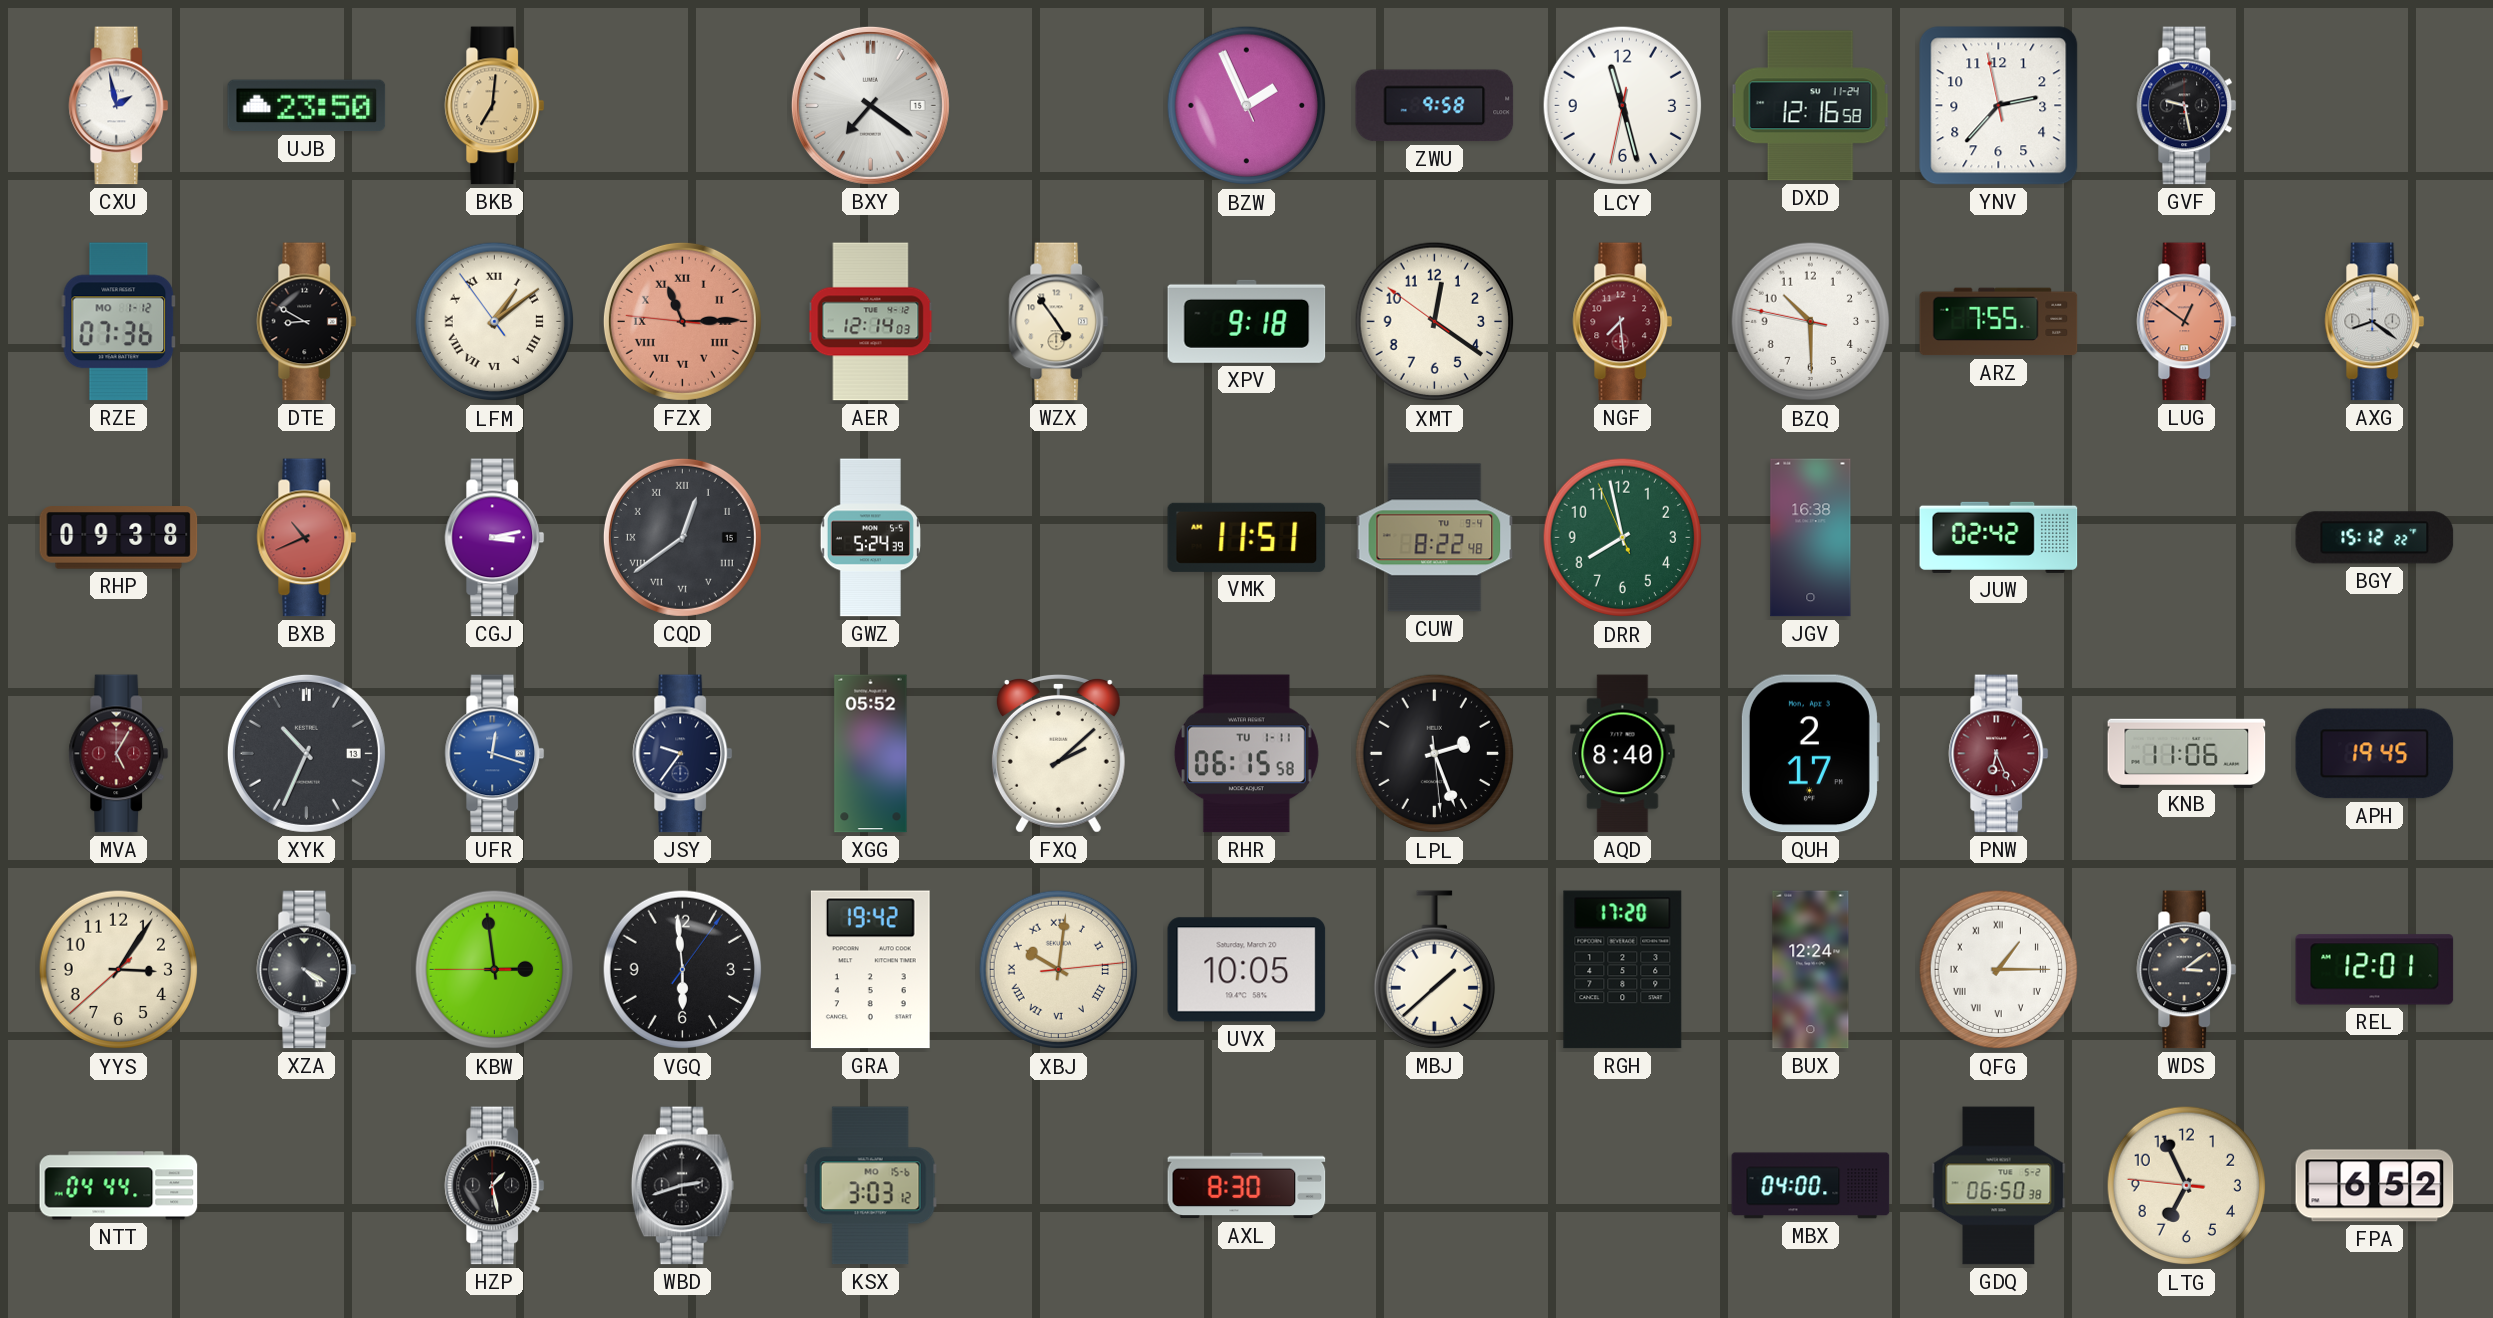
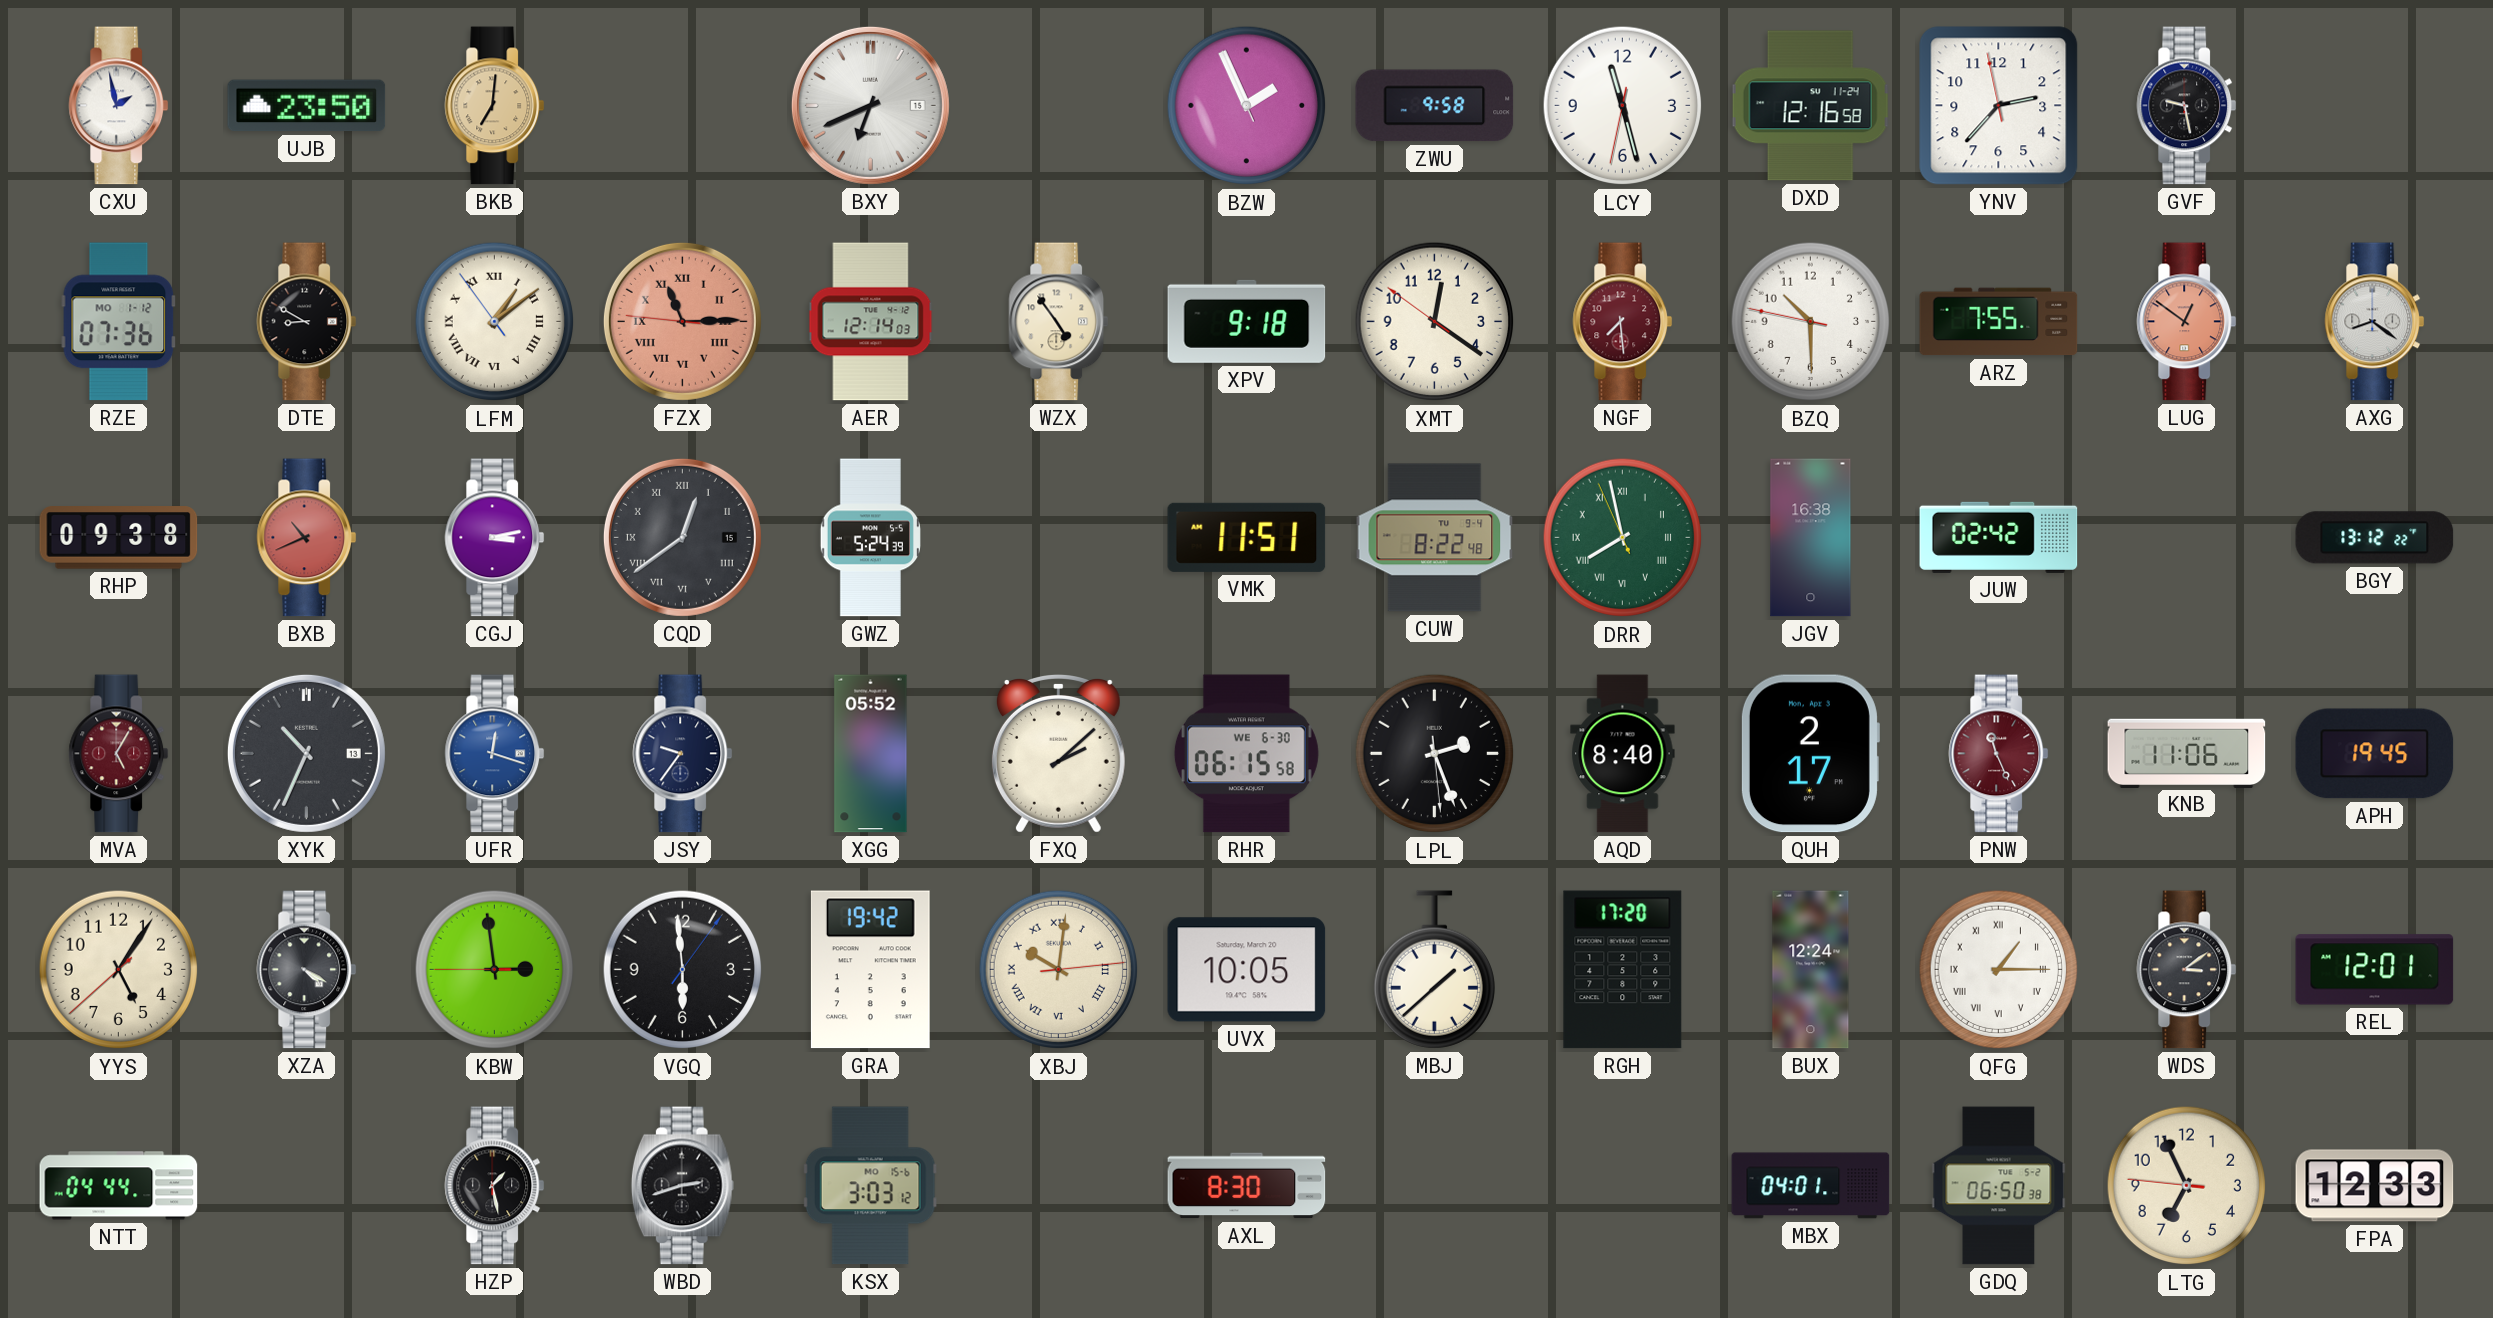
BXY: 7:21 -> 6:41 (870, 105)
DRR numerals: Arabic -> Roman (1623, 538)
BGY: 15:12 -> 13:12 (2375, 538)
RHR date: TU 1-11 -> WE 6-30 (1246, 754)
PNW: 6:26 -> 11:26 (1999, 754)
YYS: 3:05 -> 5:05 (119, 970)
MBX: 04:00 -> 04:01 (1811, 1186)
FPA: 6:52 -> 12:33 (2375, 1186)
